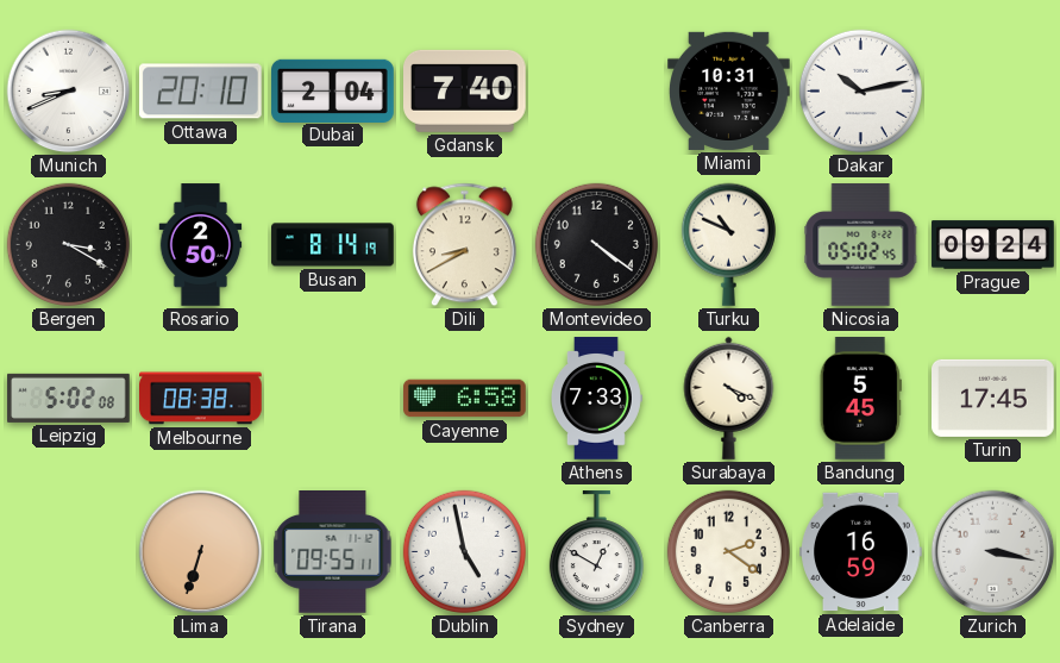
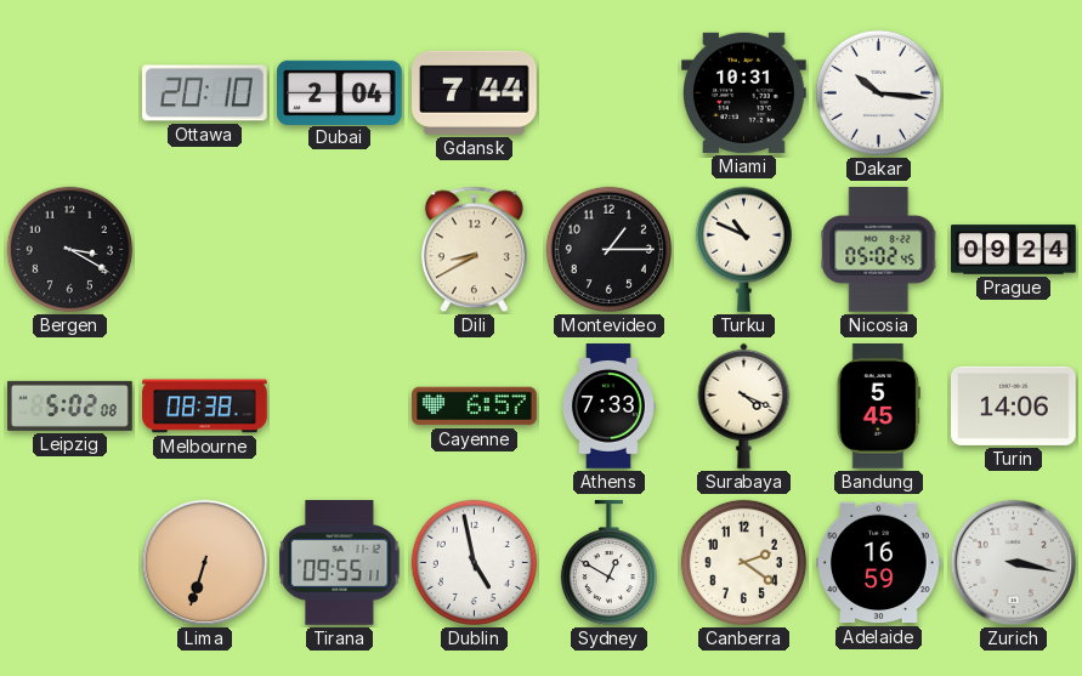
Munich: 8:41 -> none (69, 92)
Gdansk: 7:40 -> 7:44 (475, 92)
Dakar: 10:13 -> 10:16 (878, 92)
Rosario: 2:50 -> none (201, 245)
Busan: 8:14 -> none (333, 245)
Montevideo: 4:21 -> 1:15 (608, 249)
Cayenne: 6:58 -> 6:57 (475, 407)
Turin: 17:45 -> 14:06 (1014, 405)
